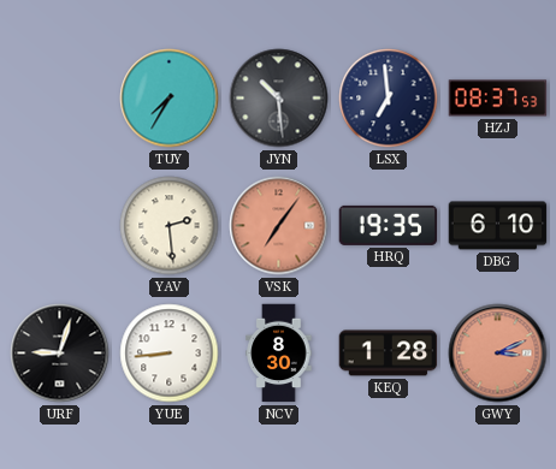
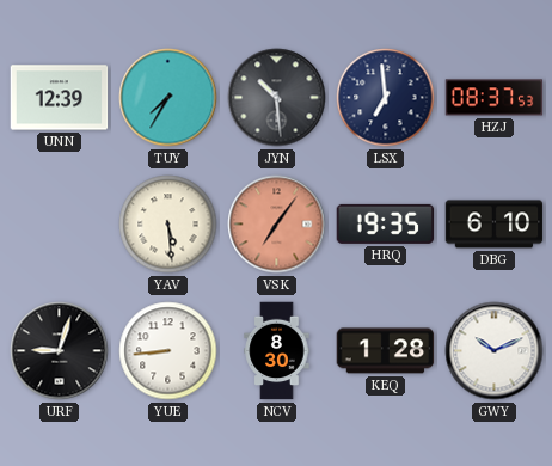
UNN: none -> 12:39 (60, 98)
YAV: 2:29 -> 5:29 (168, 225)
GWY: 3:11 -> 10:11 (495, 351)
GWY dial: salmon -> white (495, 351)
